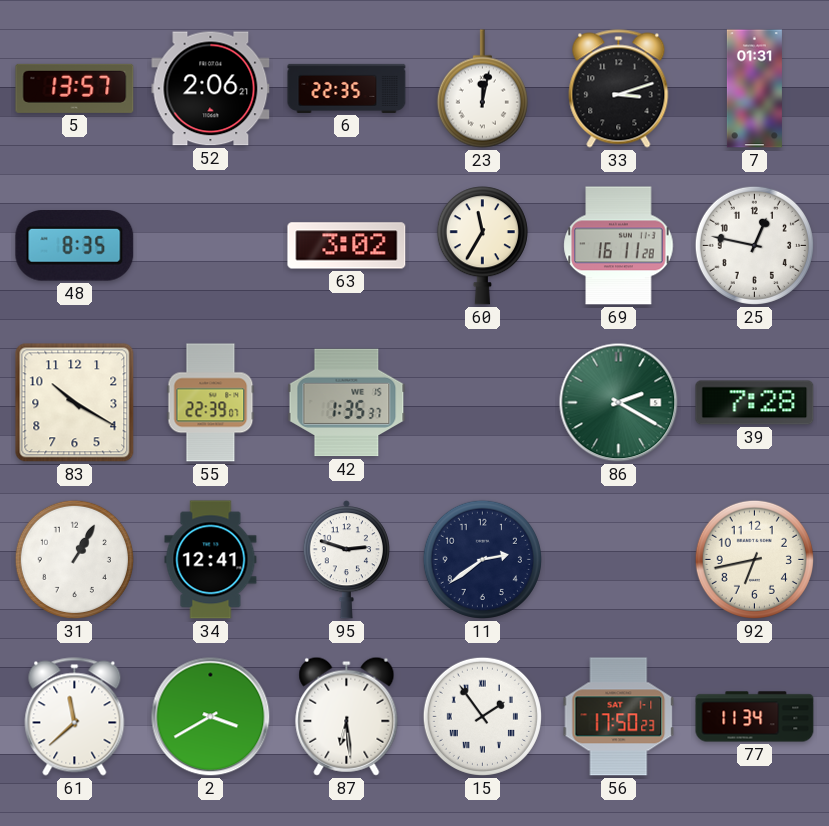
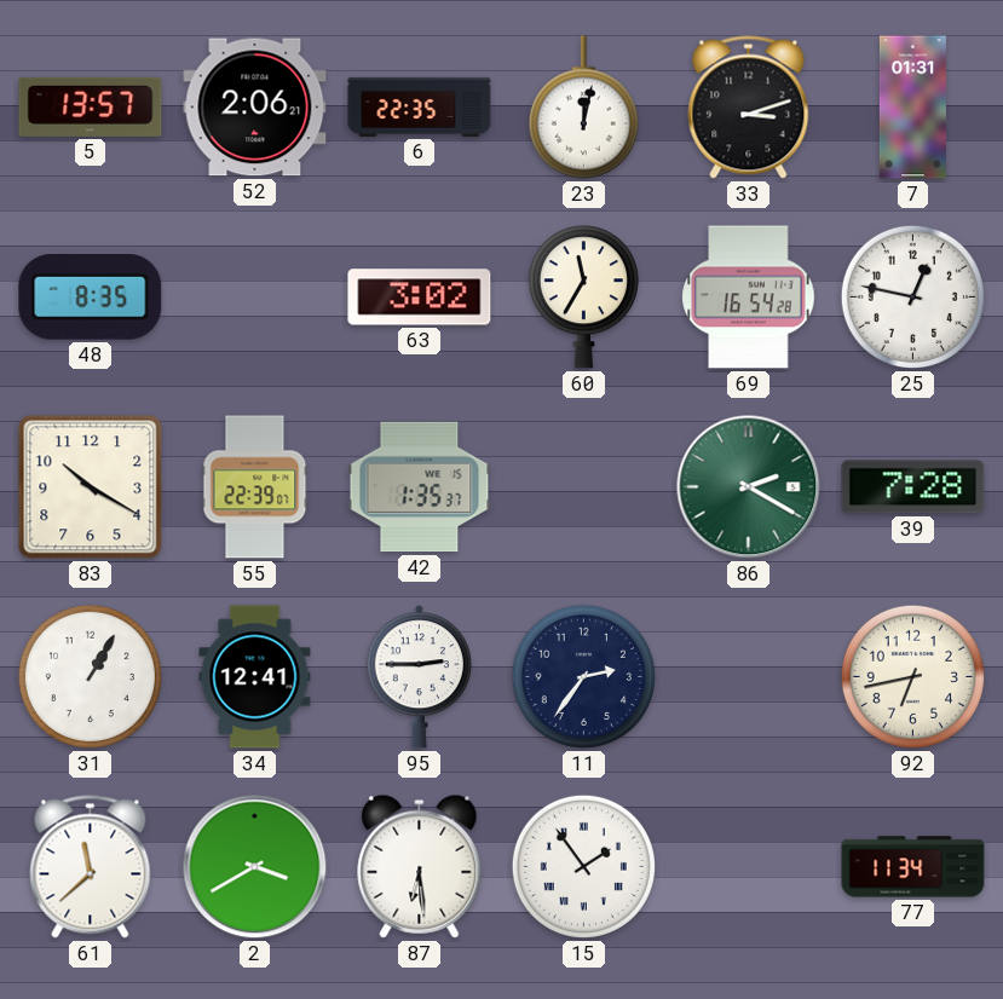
69: 16:11 -> 16:54 (749, 298)
95: 2:48 -> 2:45 (419, 677)
11: 2:39 -> 2:36 (583, 676)
56: 17:50 -> none (619, 717)
